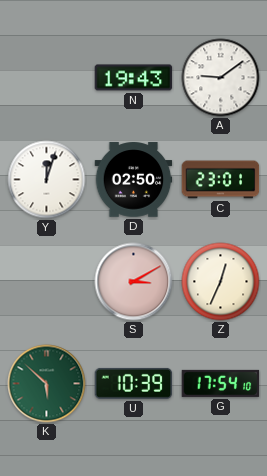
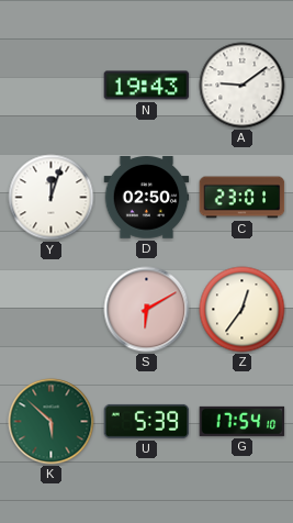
S: 3:10 -> 6:10 (147, 310)
Z: 12:34 -> 12:36 (243, 310)
U: 10:39 -> 5:39 (147, 421)
